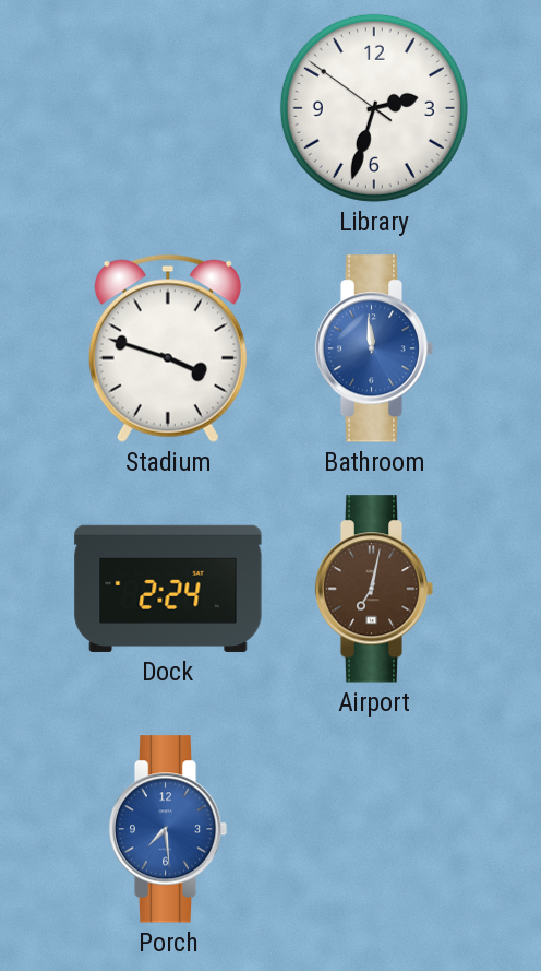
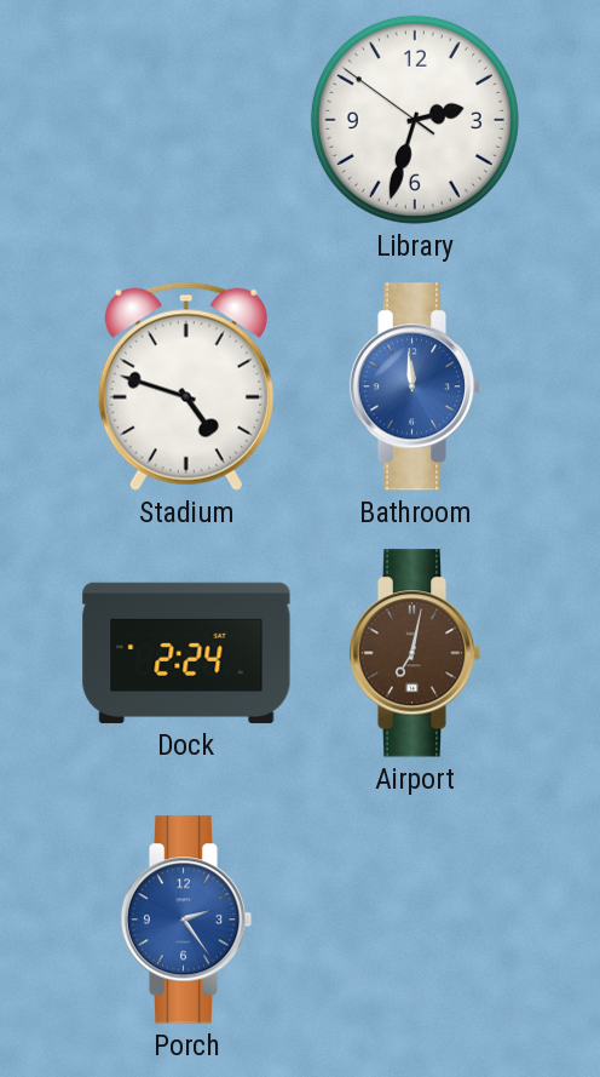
Stadium: 3:48 -> 4:48 (186, 386)
Porch: 7:29 -> 2:24 (186, 920)
